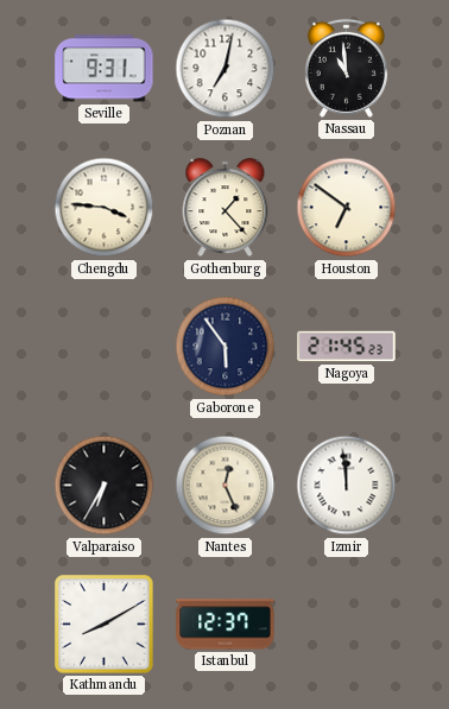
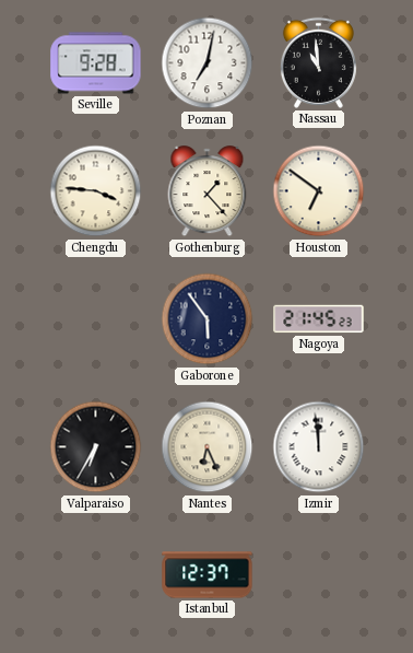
Seville: 9:31 -> 9:28 (96, 63)
Nantes: 12:26 -> 6:26 (208, 447)
Kathmandu: 8:10 -> none (105, 625)
